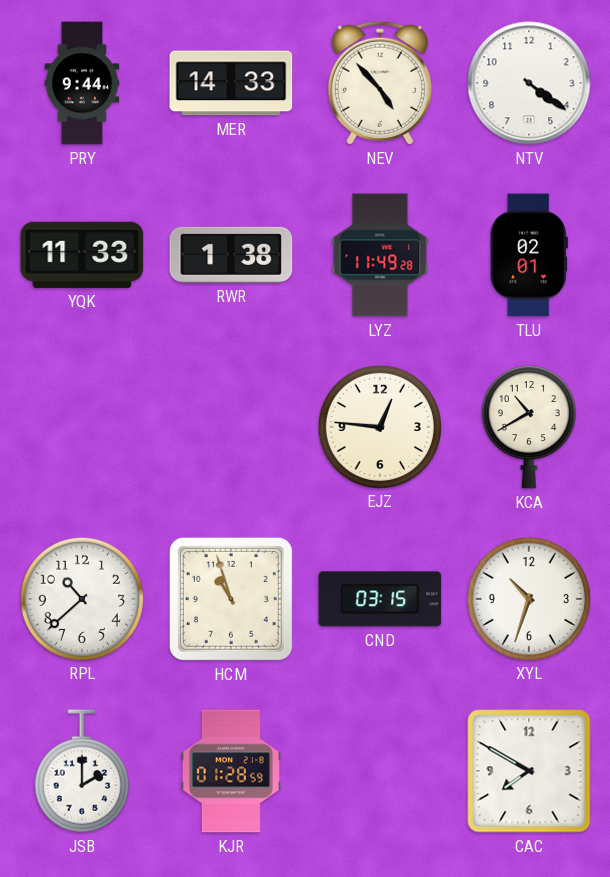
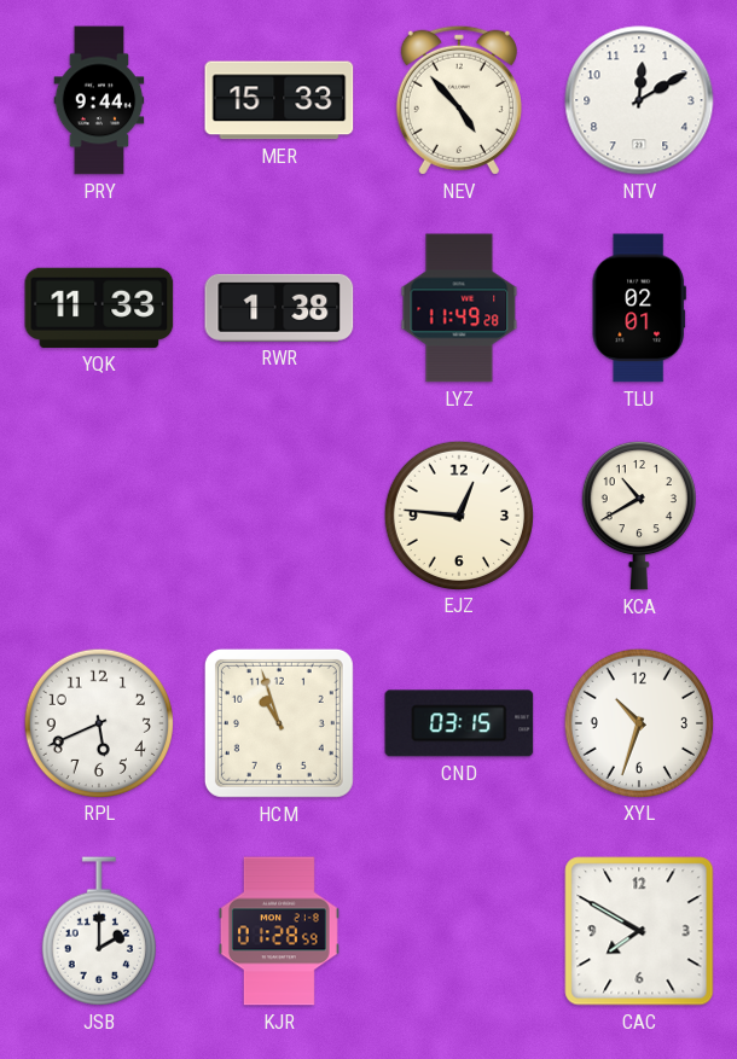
MER: 14:33 -> 15:33 (279, 100)
NTV: 4:21 -> 12:10 (639, 100)
RPL: 10:38 -> 5:41 (98, 722)
